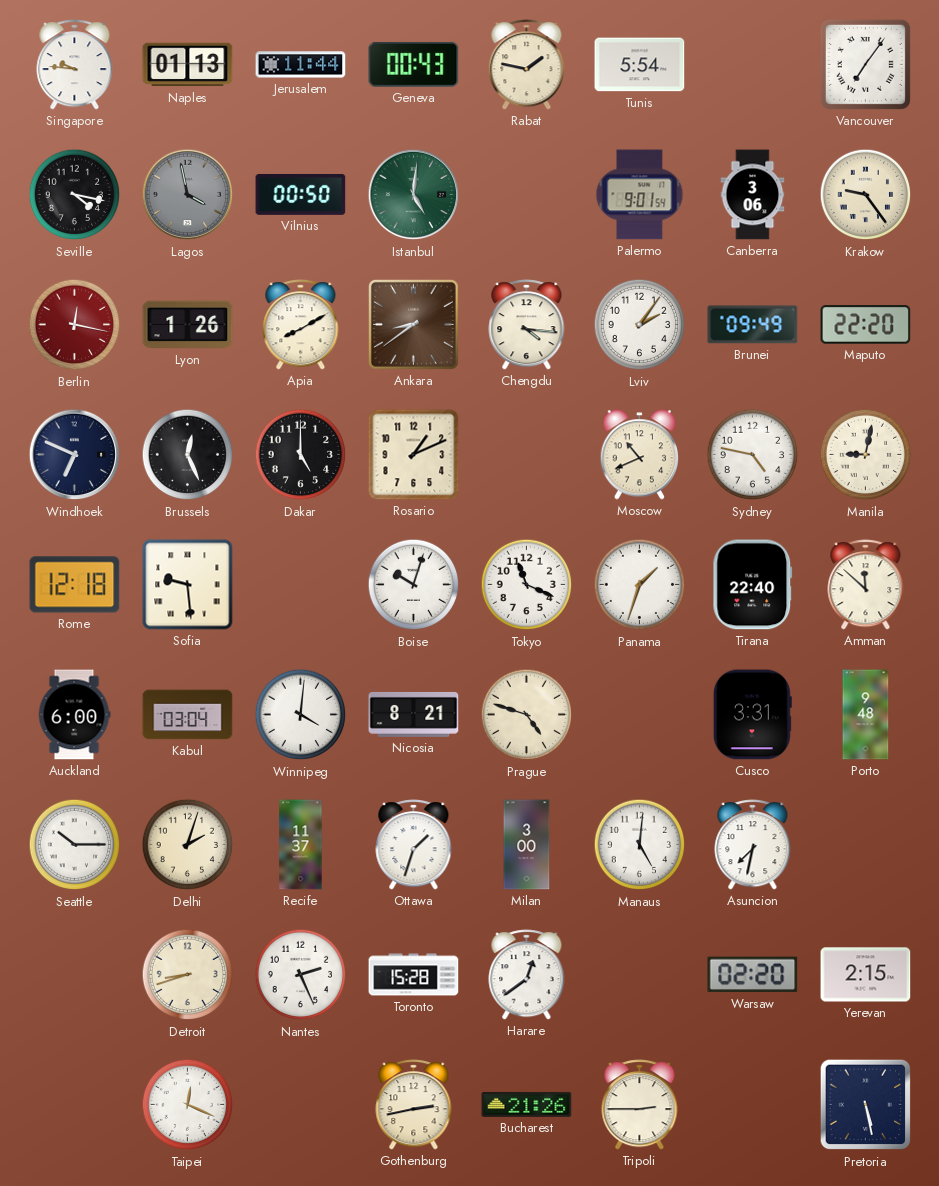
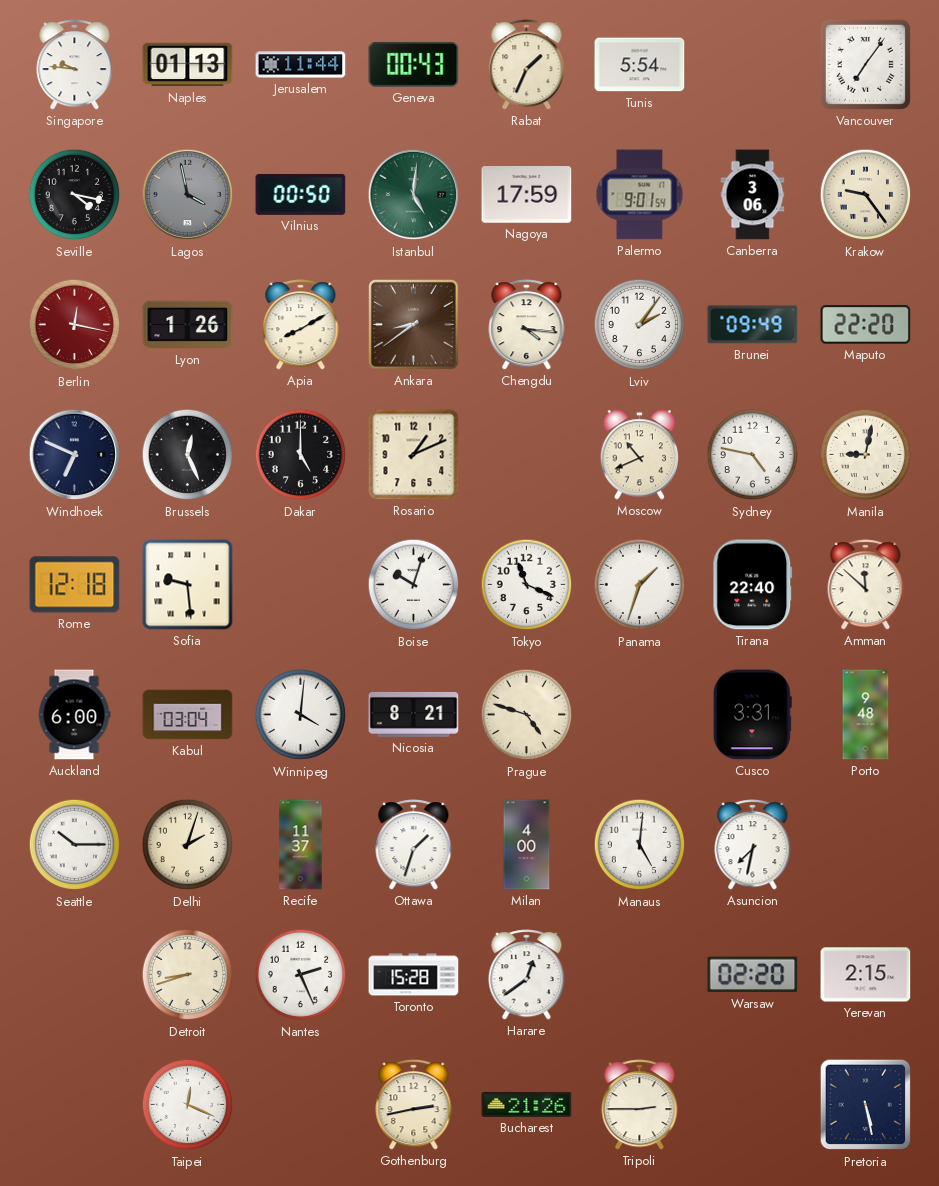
Rabat: 1:47 -> 1:34 (527, 65)
Nagoya: none -> 17:59 (527, 195)
Milan: 3:00 -> 4:00 (527, 845)
